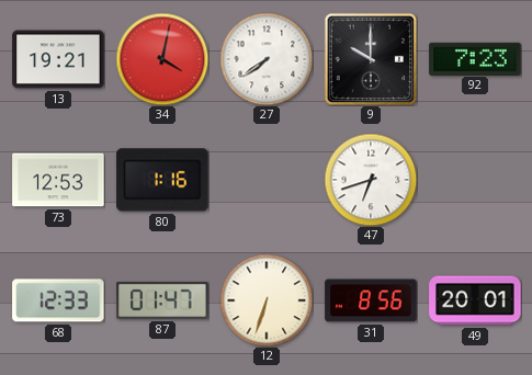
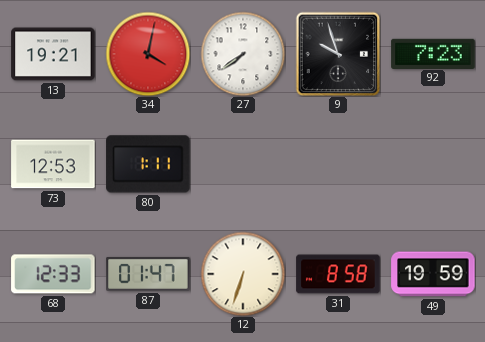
9: 10:00 -> 9:57 (338, 54)
80: 1:16 -> 1:11 (148, 164)
47: 6:42 -> none (371, 180)
31: 8:56 -> 8:58 (338, 274)
49: 20:01 -> 19:59 (433, 274)
